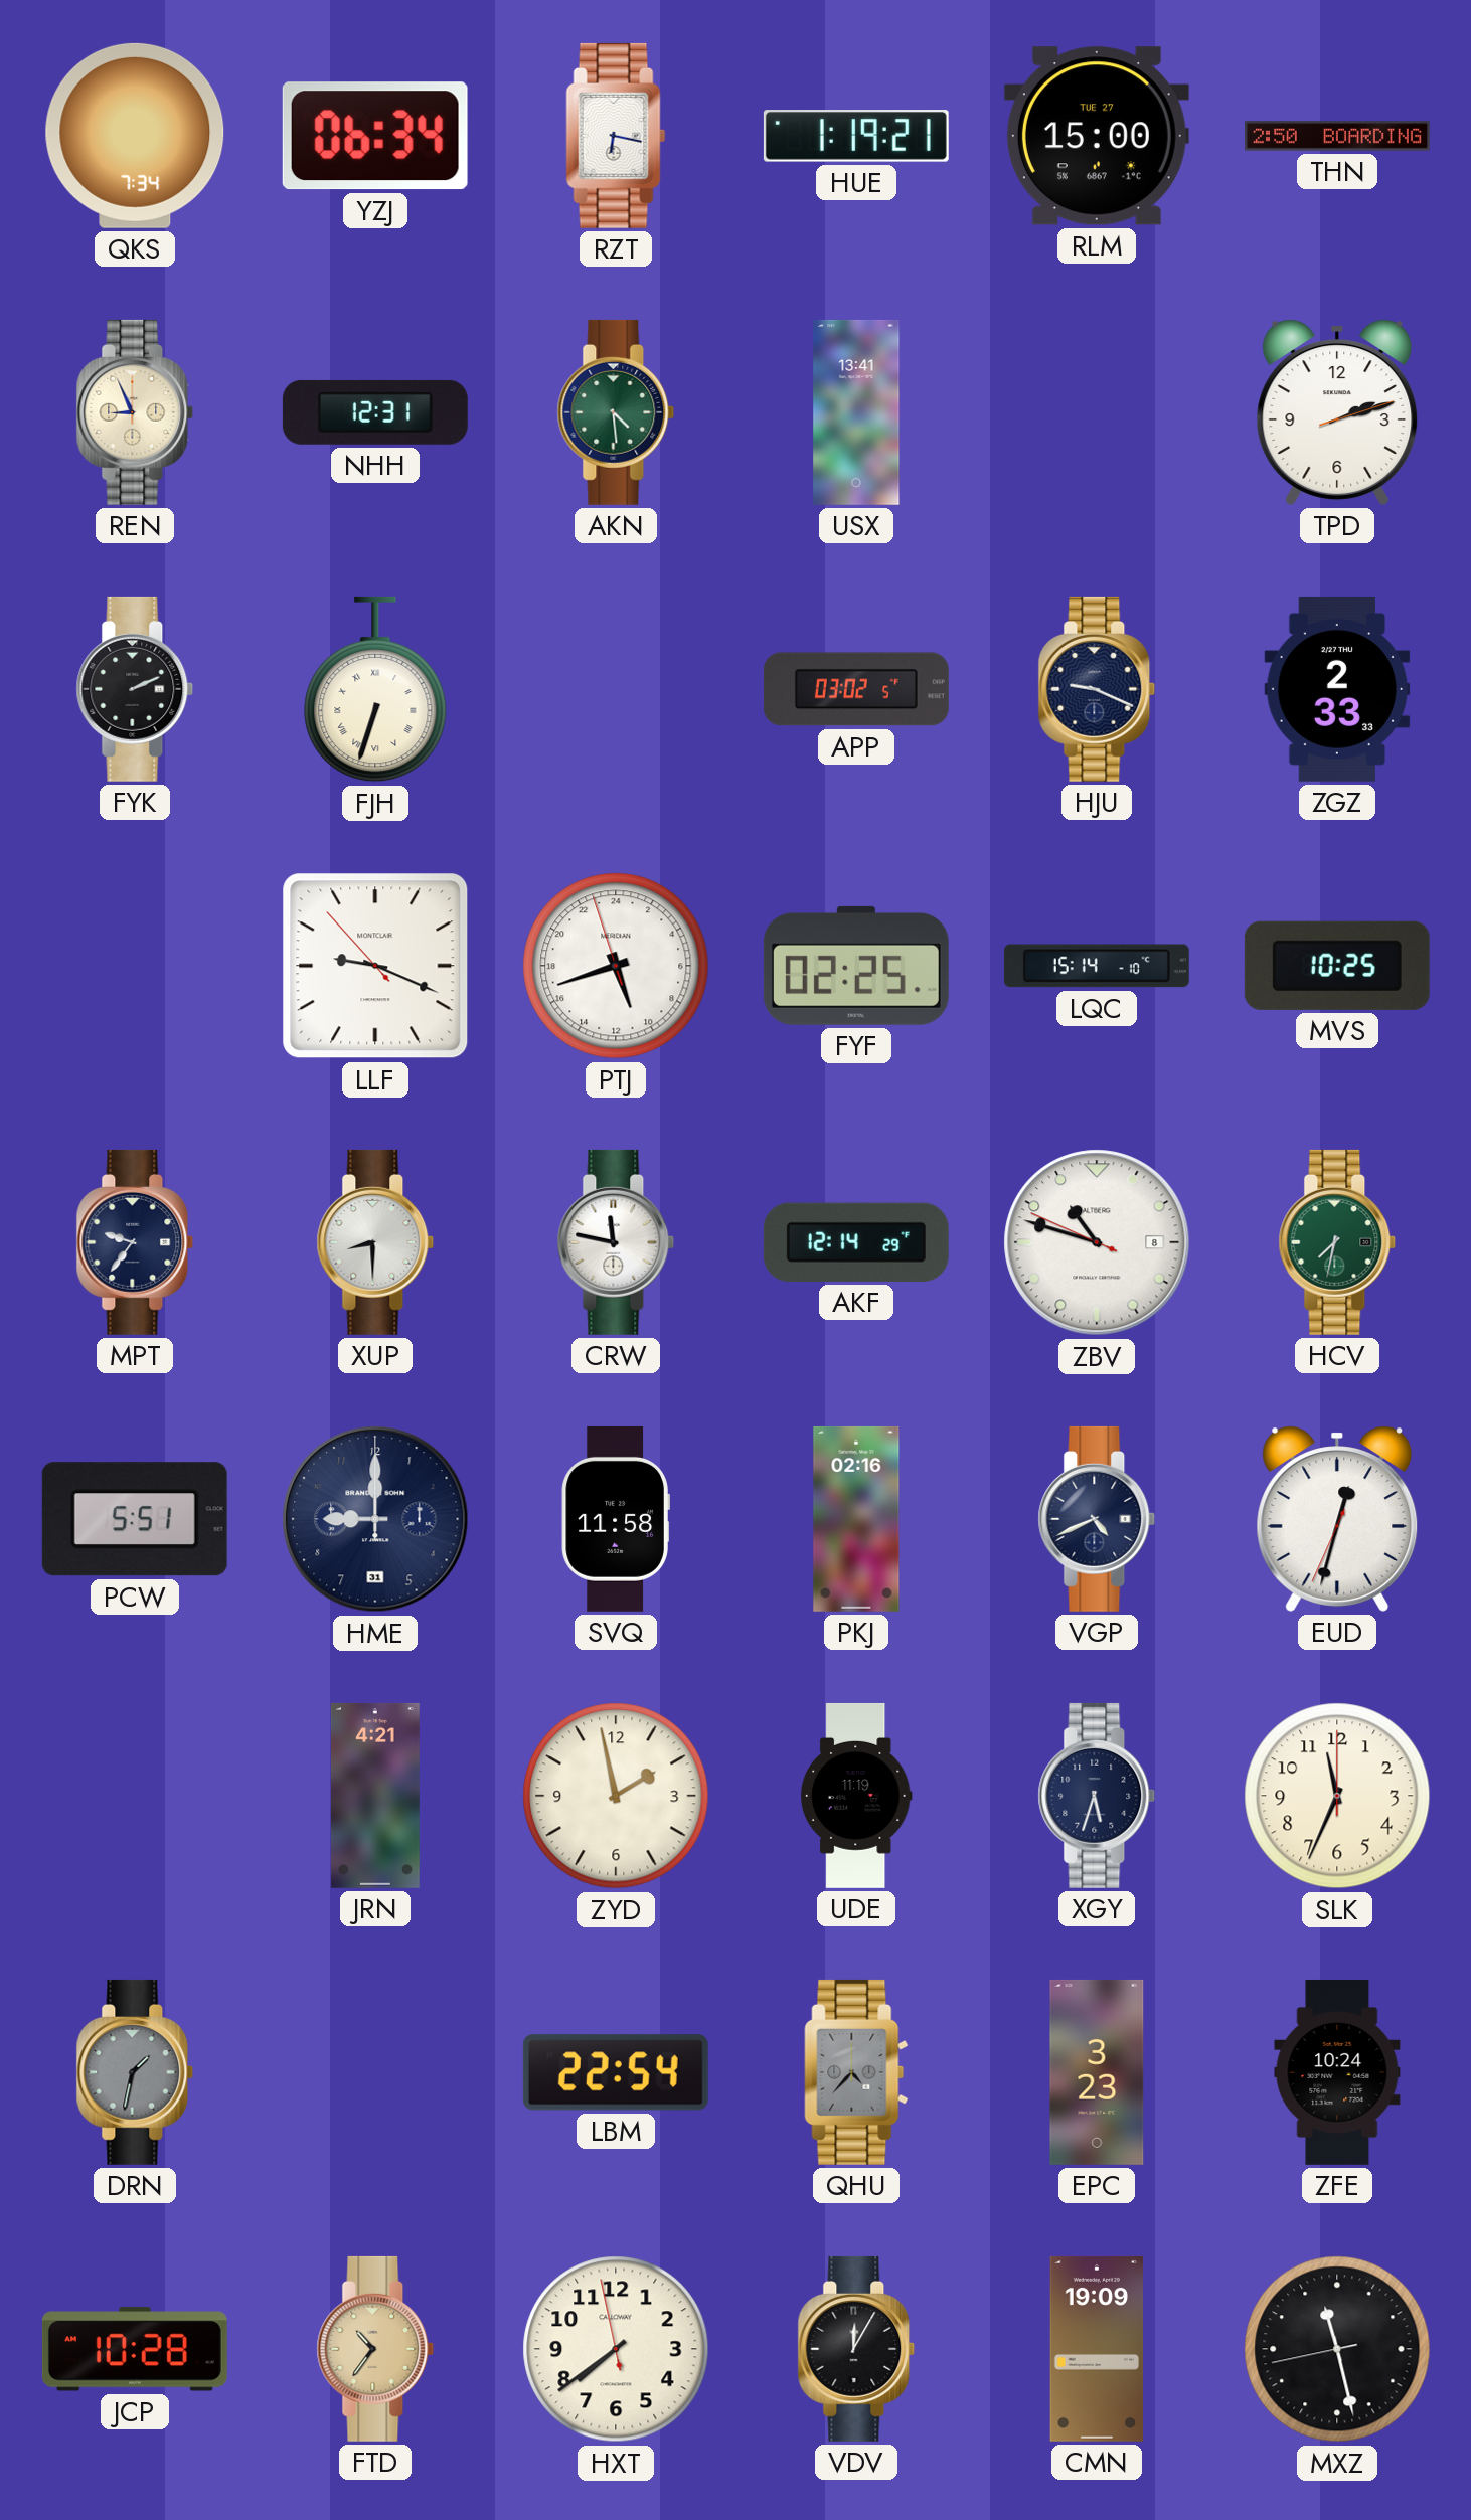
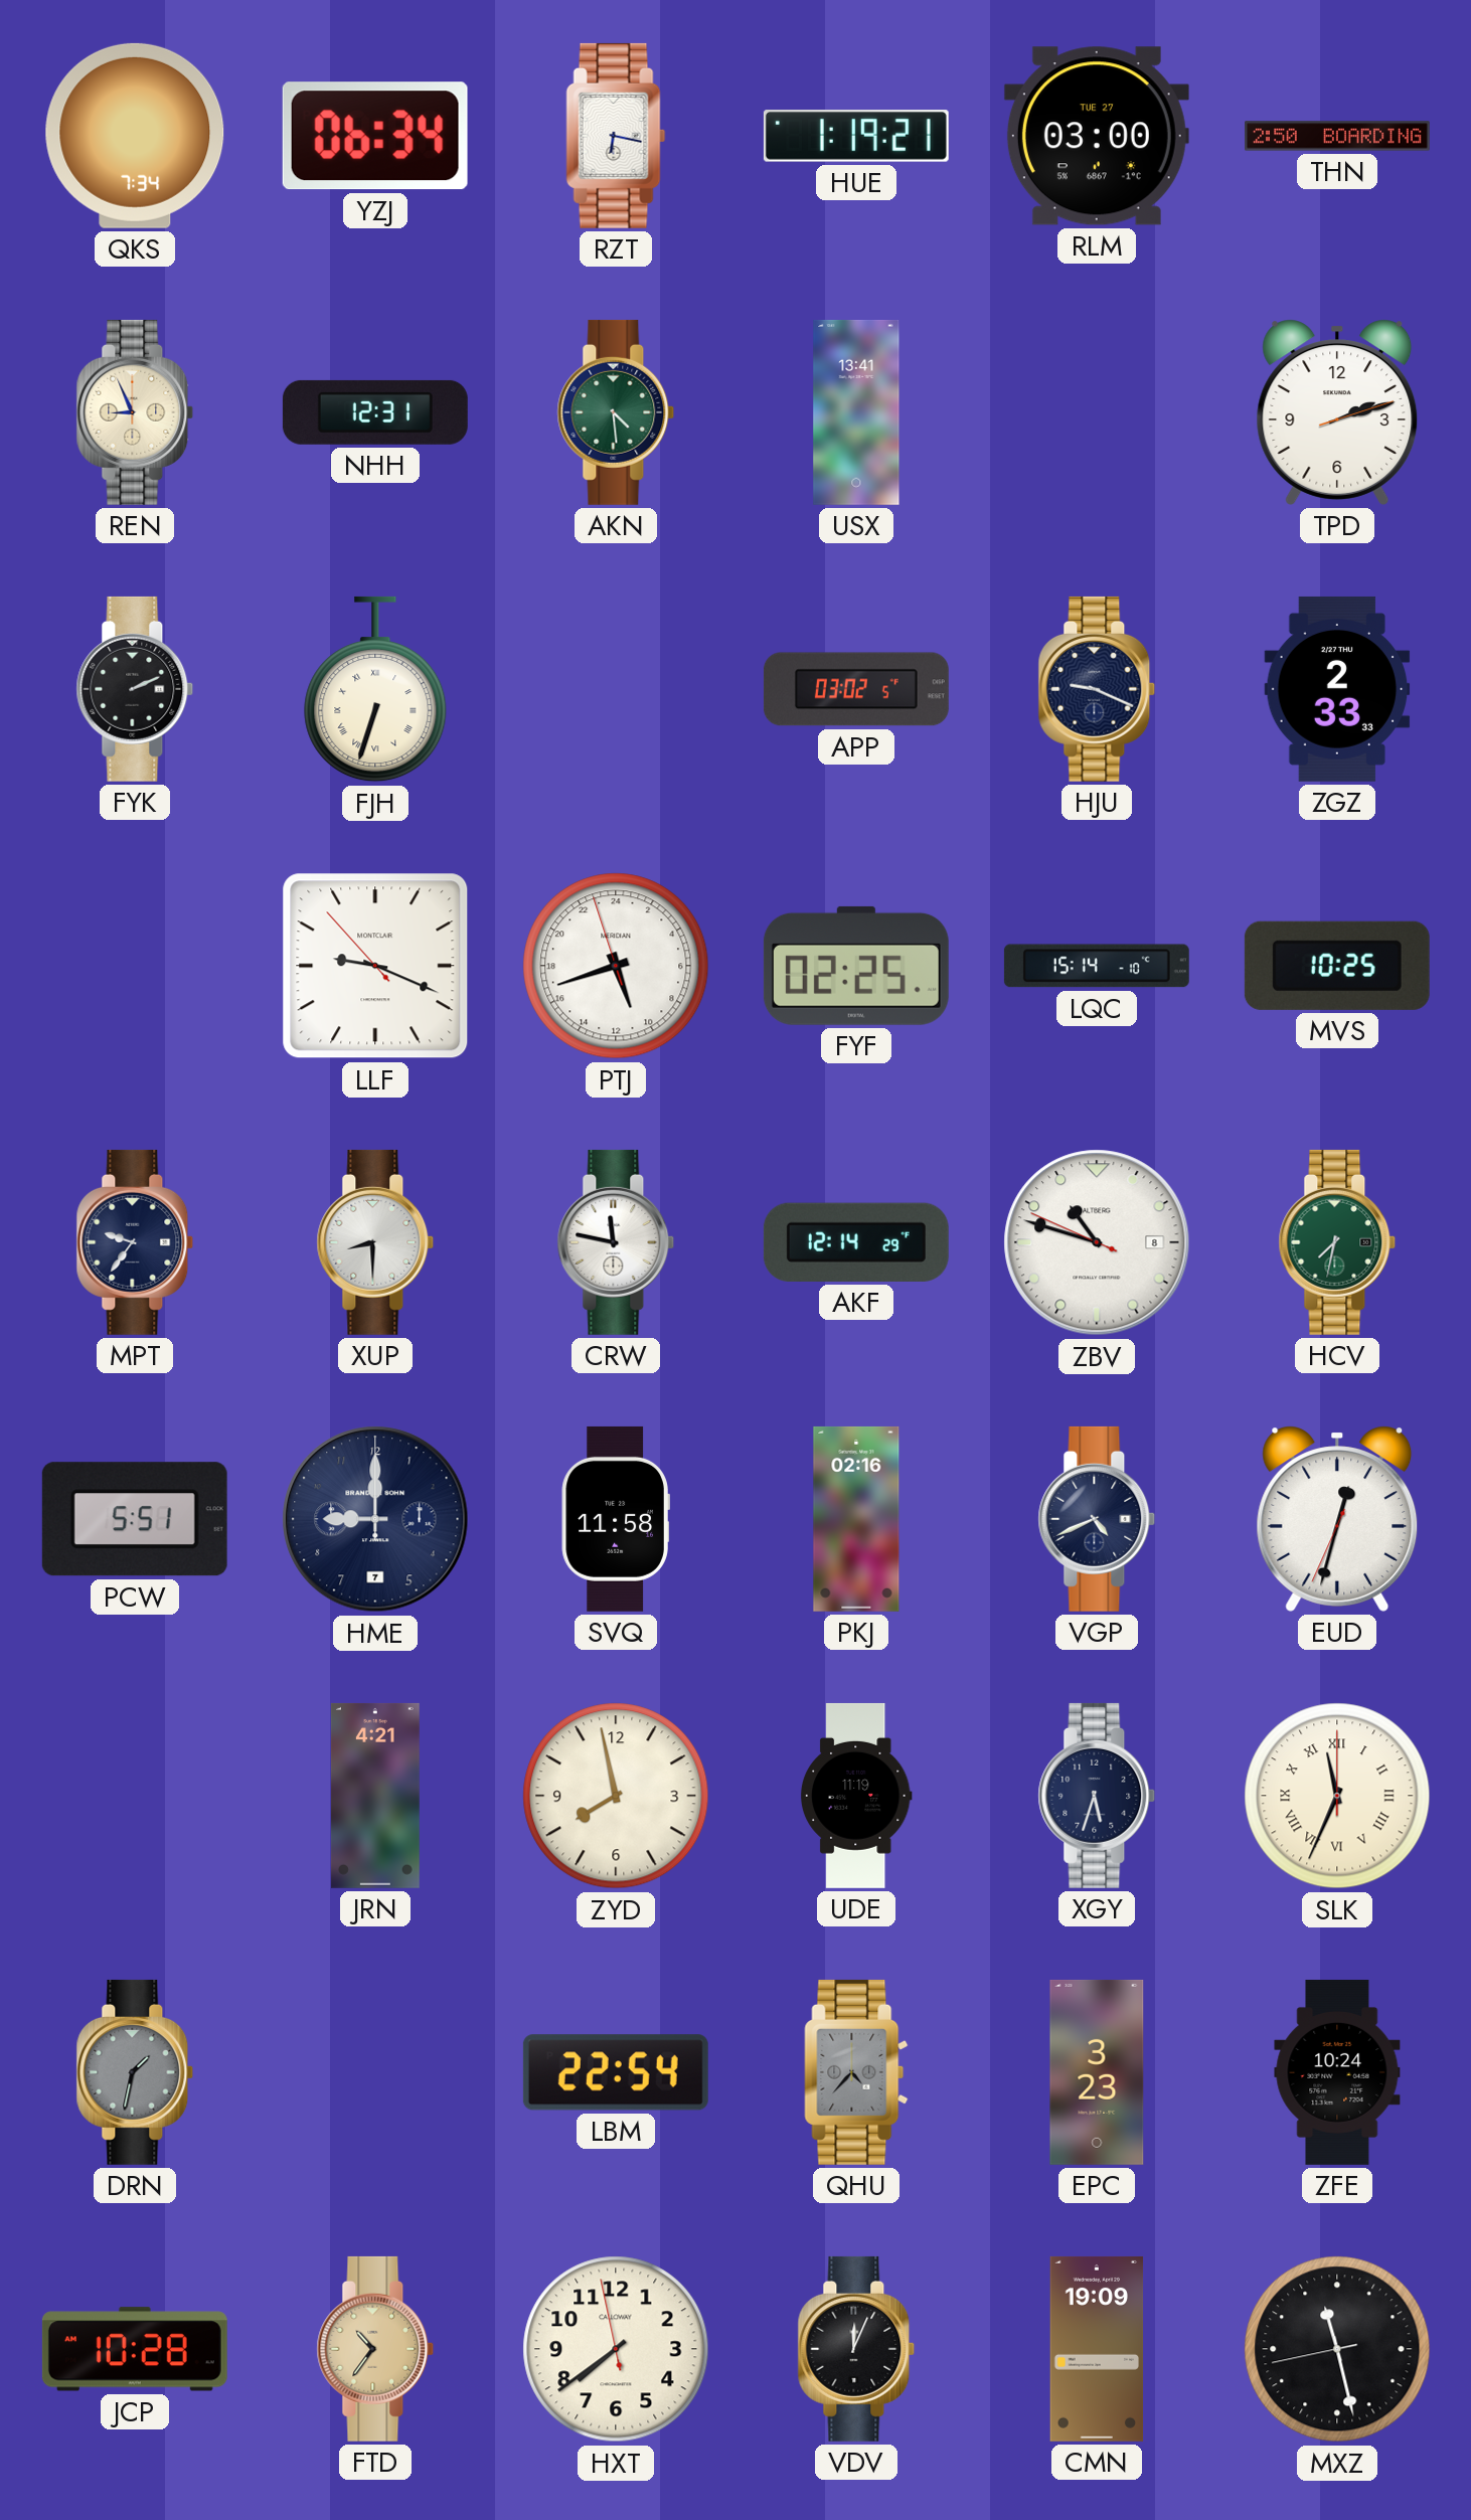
RLM: 15:00 -> 03:00 (1097, 136)
HME date: 31 -> 7 (375, 1519)
ZYD: 1:58 -> 7:58 (616, 1796)
SLK numerals: Arabic -> Roman (1337, 1796)
VDV: 12:05 -> 12:04 (856, 2349)
